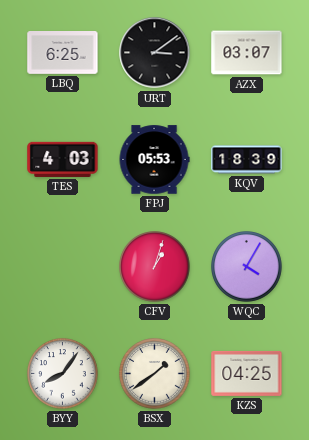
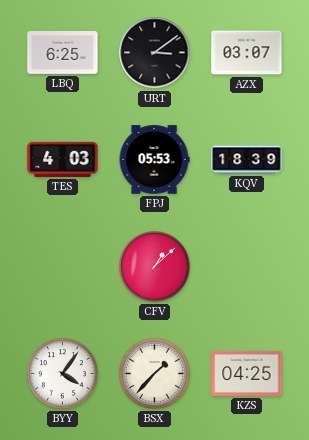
CFV: 1:03 -> 1:08 (155, 267)
WQC: 4:05 -> none (247, 267)
BYY: 8:06 -> 4:06 (63, 374)
BSX: 1:39 -> 1:37 (155, 374)
